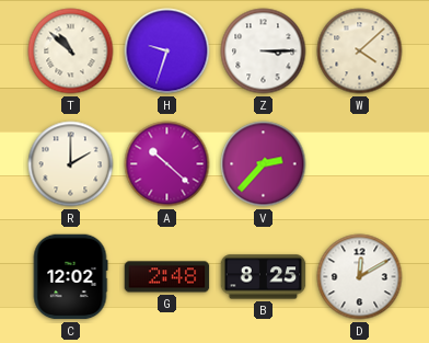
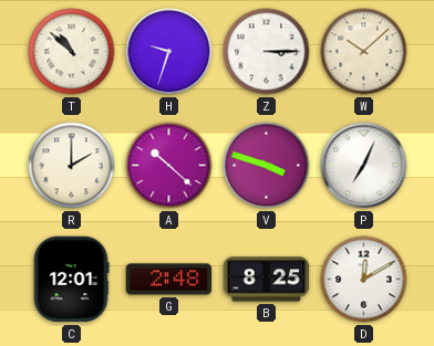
W: 4:08 -> 10:08 (364, 52)
V: 2:37 -> 3:48 (267, 166)
P: none -> 7:04 (364, 166)
C: 12:02 -> 12:01 (71, 280)
